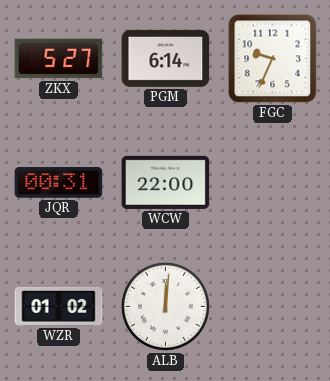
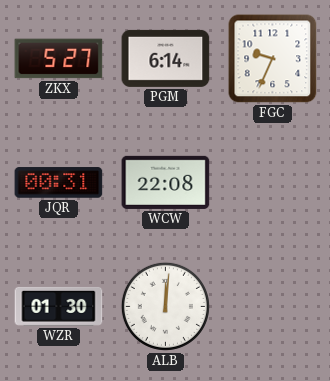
WCW: 22:00 -> 22:08 (166, 182)
WZR: 01:02 -> 01:30 (59, 306)
